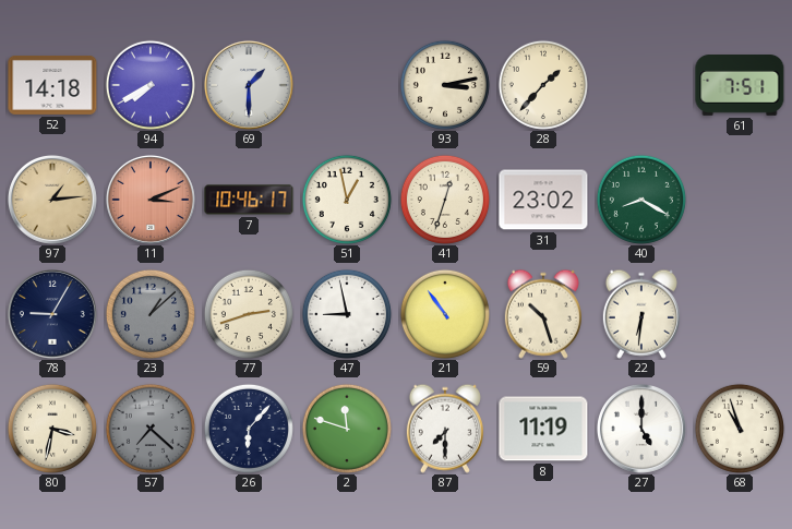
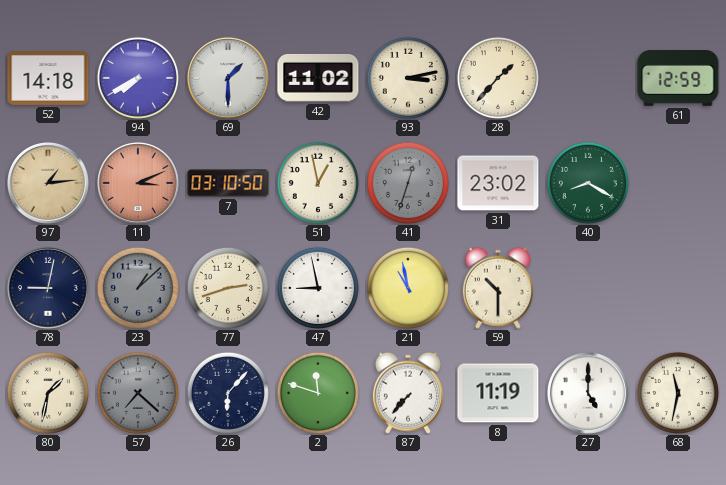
42: none -> 11:02 (318, 78)
61: 7:51 -> 12:59 (678, 79)
7: 10:46 -> 03:10 (228, 183)
41 dial: cream -> grey (408, 183)
78: 9:05 -> 9:02 (48, 288)
21: 10:54 -> 10:58 (408, 288)
59: 10:27 -> 10:30 (498, 288)
22: 6:31 -> none (641, 314)
80: 3:32 -> 1:32 (48, 393)
87: 7:30 -> 7:37 (408, 393)
68: 10:57 -> 11:32 (678, 393)
